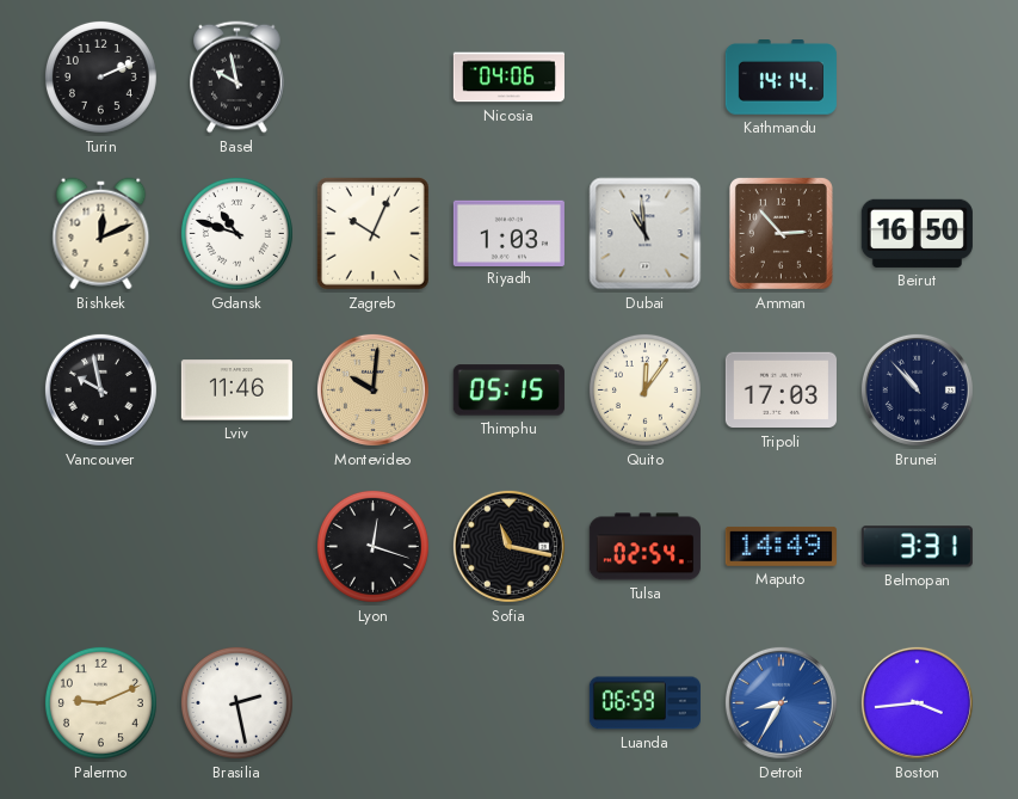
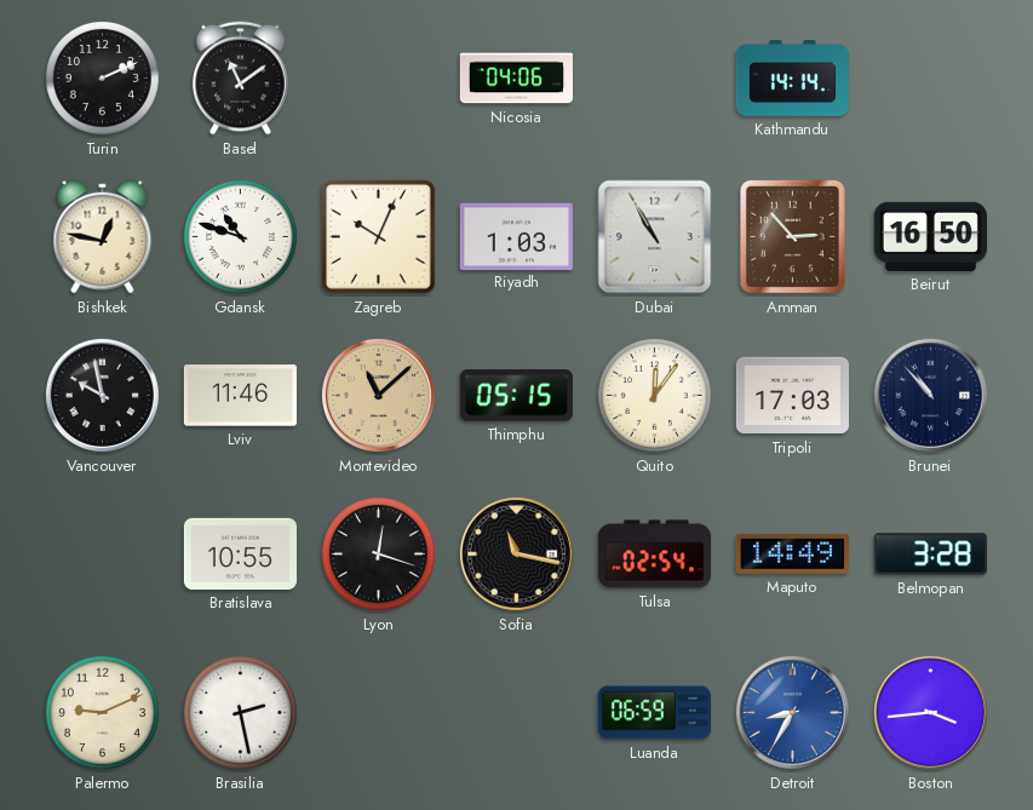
Basel: 9:58 -> 11:09 (241, 79)
Bishkek: 12:11 -> 12:47 (103, 237)
Dubai: 10:59 -> 10:55 (655, 237)
Montevideo: 10:01 -> 11:08 (378, 395)
Bratislava: none -> 10:55 (240, 553)
Belmopan: 3:31 -> 3:28 (930, 555)
